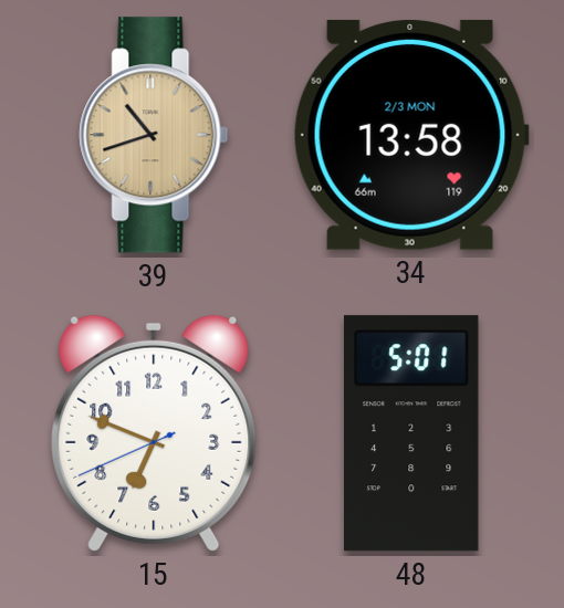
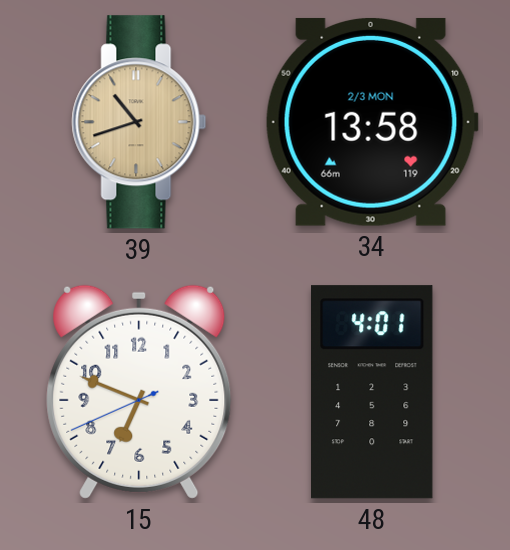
48: 5:01 -> 4:01 (373, 392)
